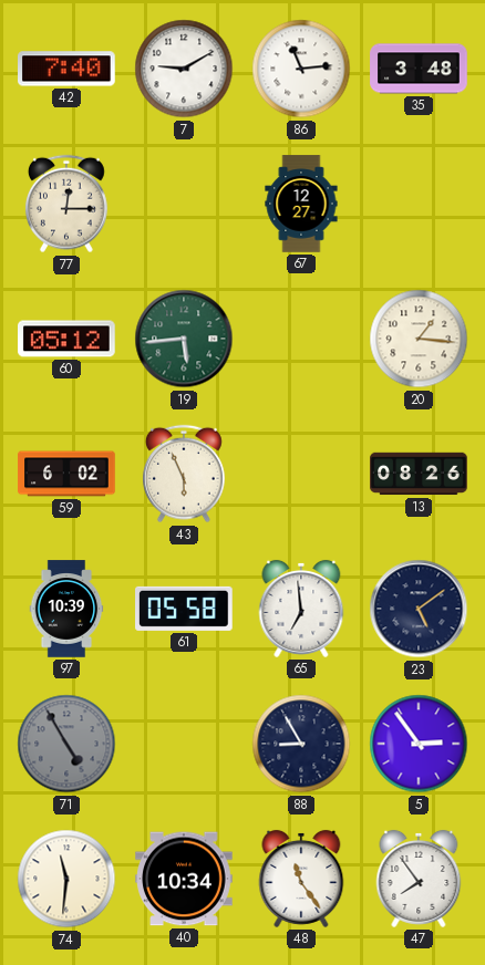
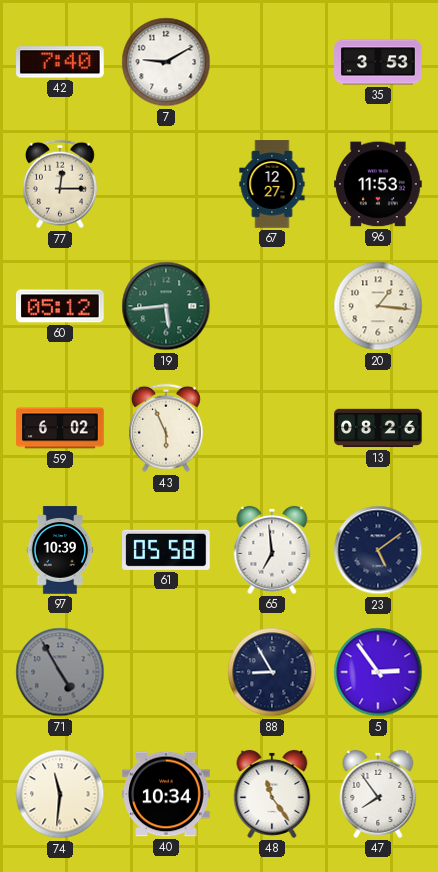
86: 11:14 -> none (301, 69)
35: 3:48 -> 3:53 (378, 62)
96: none -> 11:53 (378, 184)
